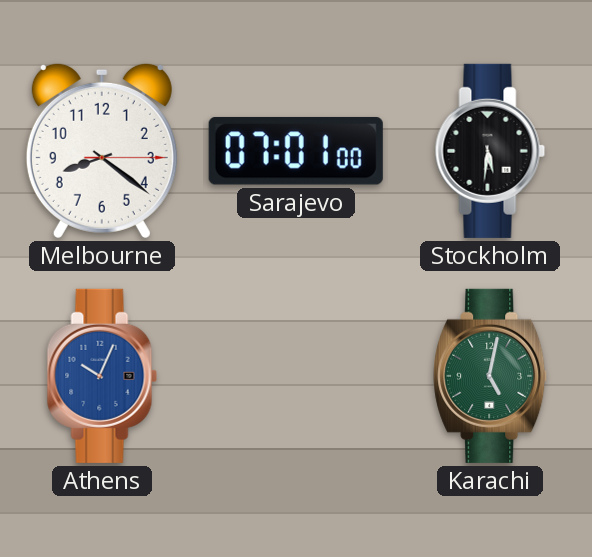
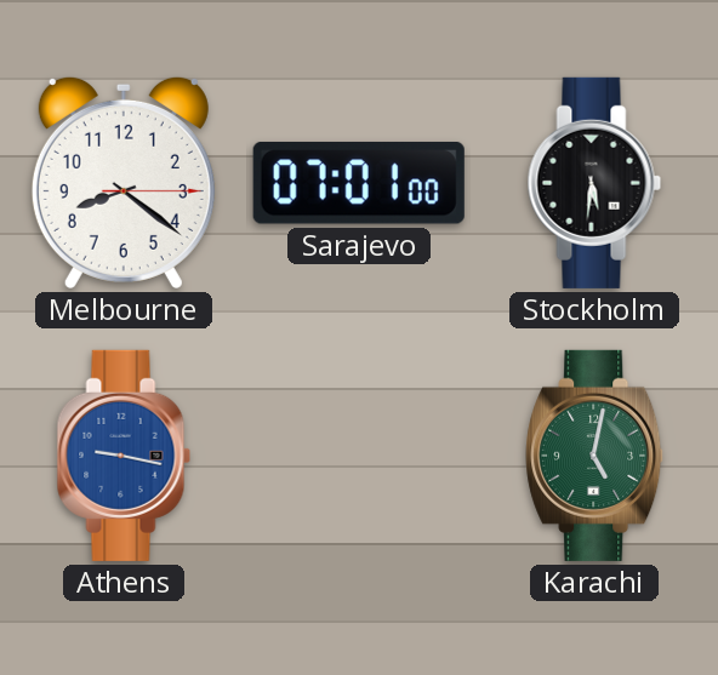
Athens: 10:04 -> 9:17 (124, 456)
